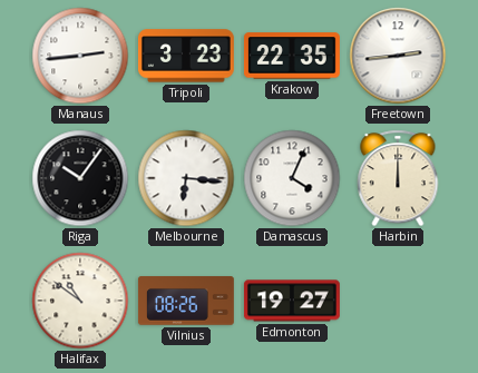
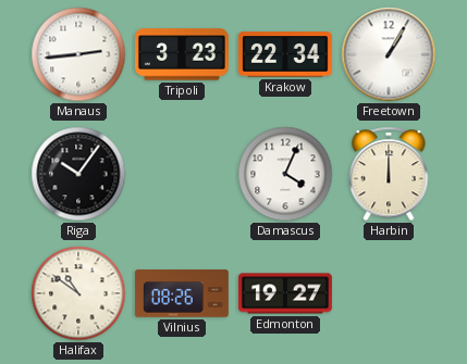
Krakow: 22:35 -> 22:34 (285, 54)
Freetown: 2:44 -> 1:05 (389, 54)
Melbourne: 6:16 -> none (186, 178)
